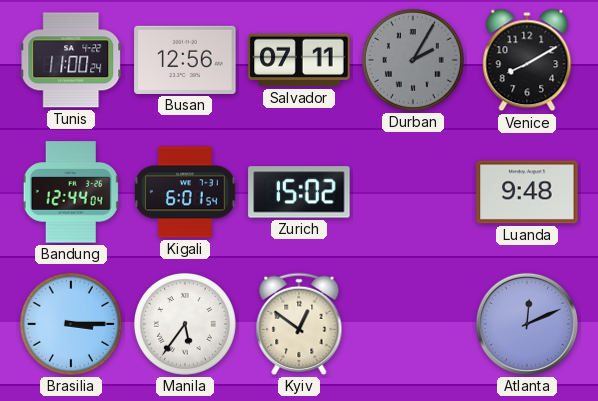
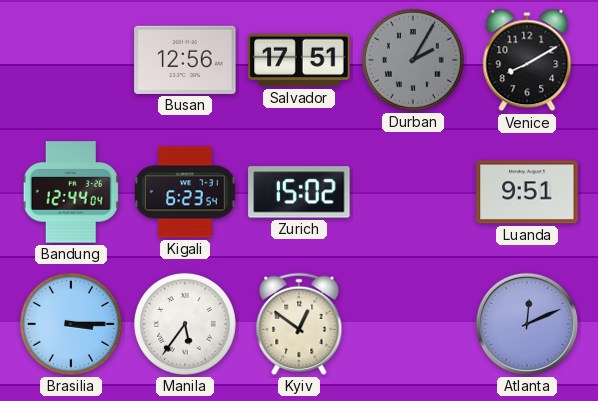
Tunis: 11:00 -> none (71, 60)
Salvador: 07:11 -> 17:51 (299, 60)
Kigali: 6:01 -> 6:23 (186, 192)
Luanda: 9:48 -> 9:51 (527, 192)
